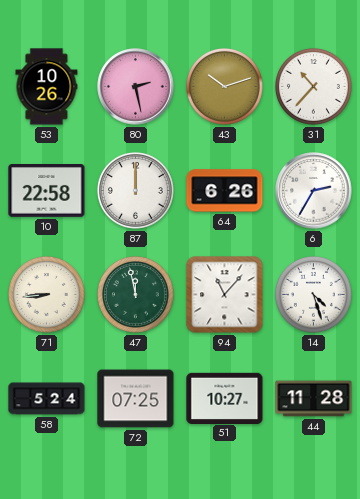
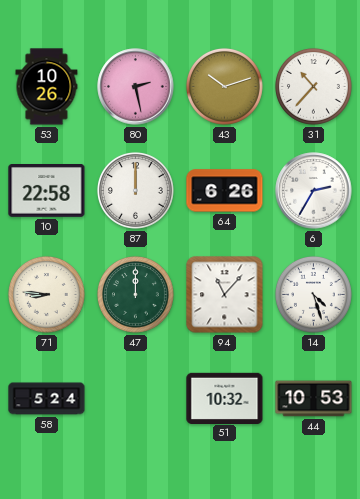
71: 8:44 -> 8:46 (46, 294)
47: 11:58 -> 12:00 (135, 294)
72: 07:25 -> none (136, 399)
51: 10:27 -> 10:32 (225, 398)
44: 11:28 -> 10:53 (314, 399)
